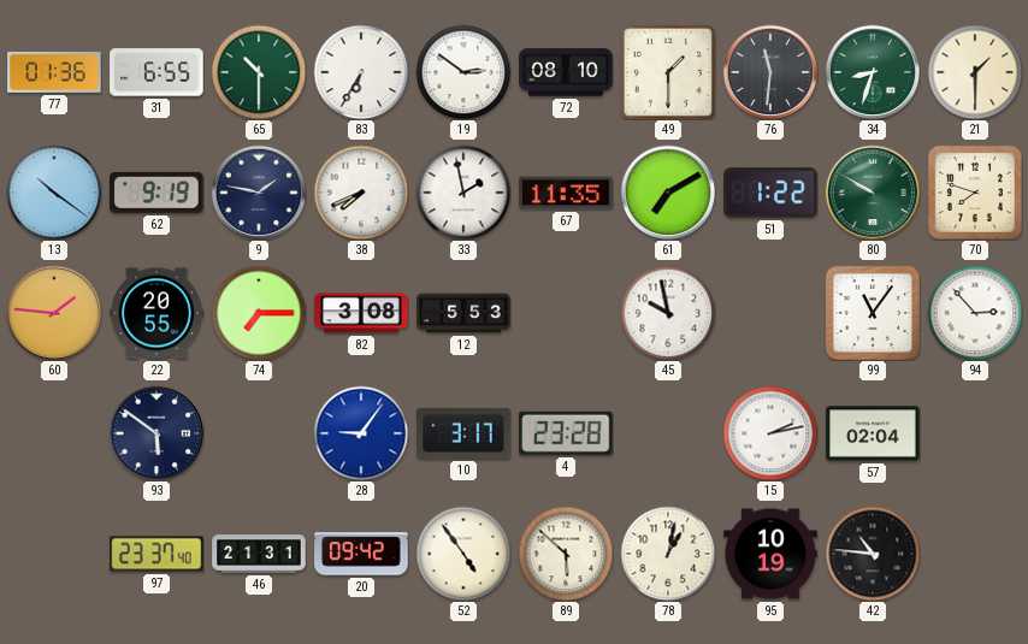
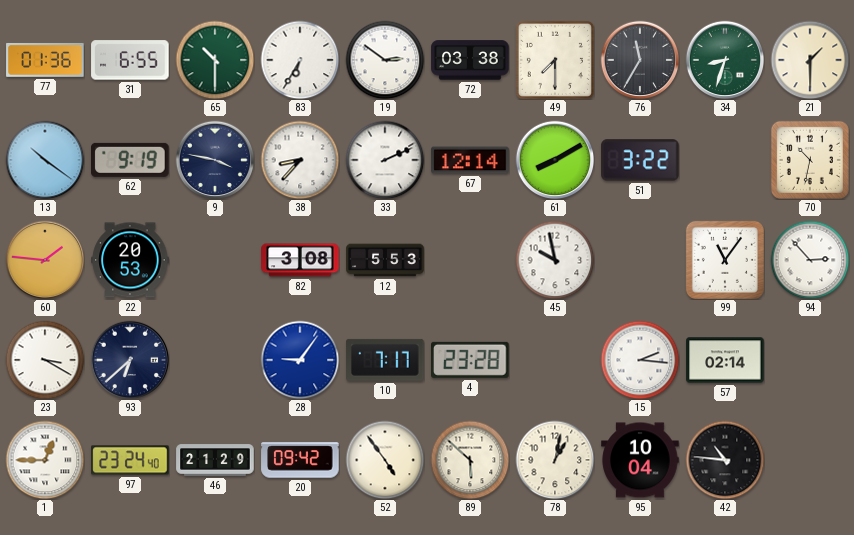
72: 08:10 -> 03:38 (470, 60)
49: 1:30 -> 7:30 (555, 60)
76: 11:31 -> 11:35 (640, 60)
9: 1:47 -> 3:47 (215, 160)
38: 7:41 -> 8:37 (300, 160)
33: 1:58 -> 2:11 (385, 160)
67: 11:35 -> 12:14 (470, 160)
61: 7:10 -> 8:10 (555, 160)
51: 1:22 -> 3:22 (640, 160)
80: 9:50 -> none (873, 193)
70: 7:48 -> 10:32 (810, 160)
22: 20:55 -> 20:53 (130, 260)
74: 7:15 -> none (259, 313)
23: none -> 3:20 (45, 360)
93: 5:51 -> 6:38 (130, 360)
10: 3:17 -> 7:17 (385, 360)
15: 2:13 -> 2:16 (640, 360)
57: 02:04 -> 02:14 (725, 360)
1: none -> 12:45 (45, 460)
97: 23:37 -> 23:24 (130, 460)
46: 21:31 -> 21:29 (215, 460)
95: 10:19 -> 10:04 (640, 460)
